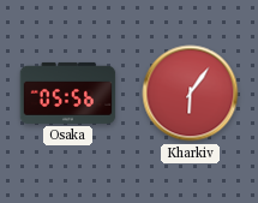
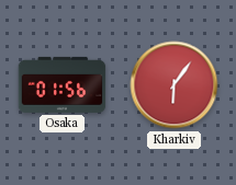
Osaka: 05:56 -> 01:56 (63, 84)
